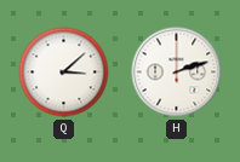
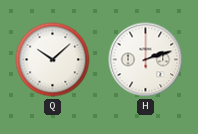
Q: 3:08 -> 10:08 (53, 60)
